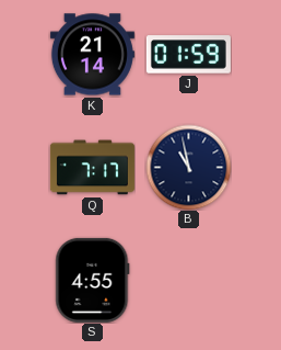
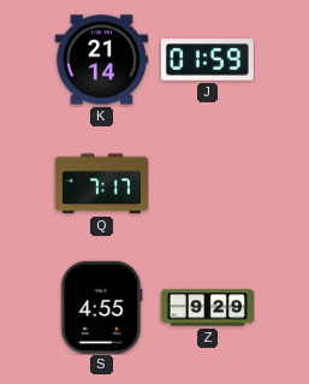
B: 10:58 -> none (188, 167)
Z: none -> 9:29 (207, 308)
